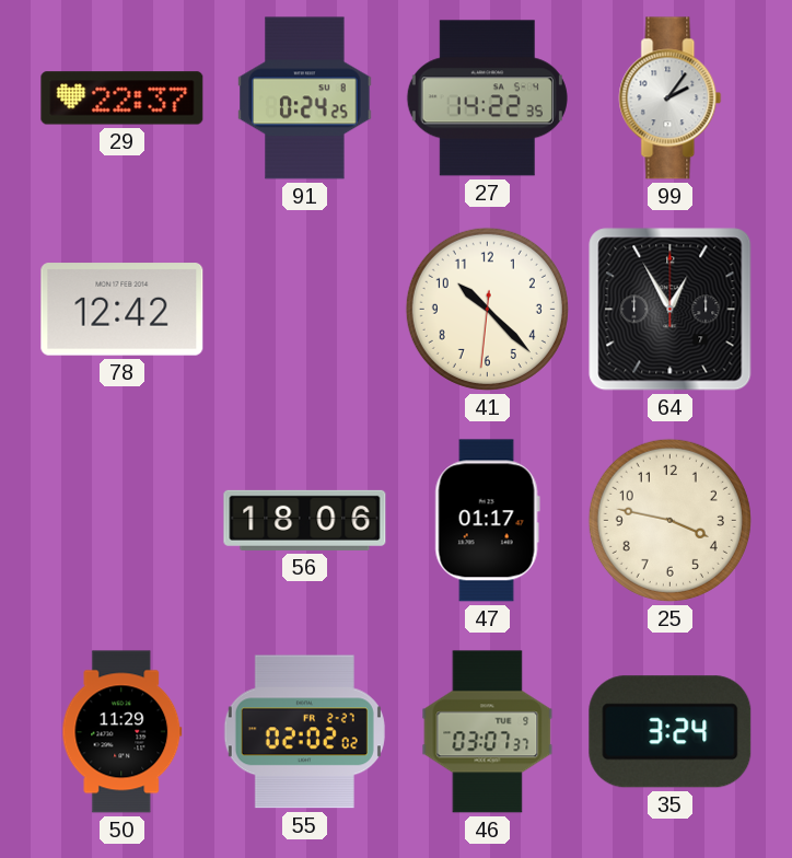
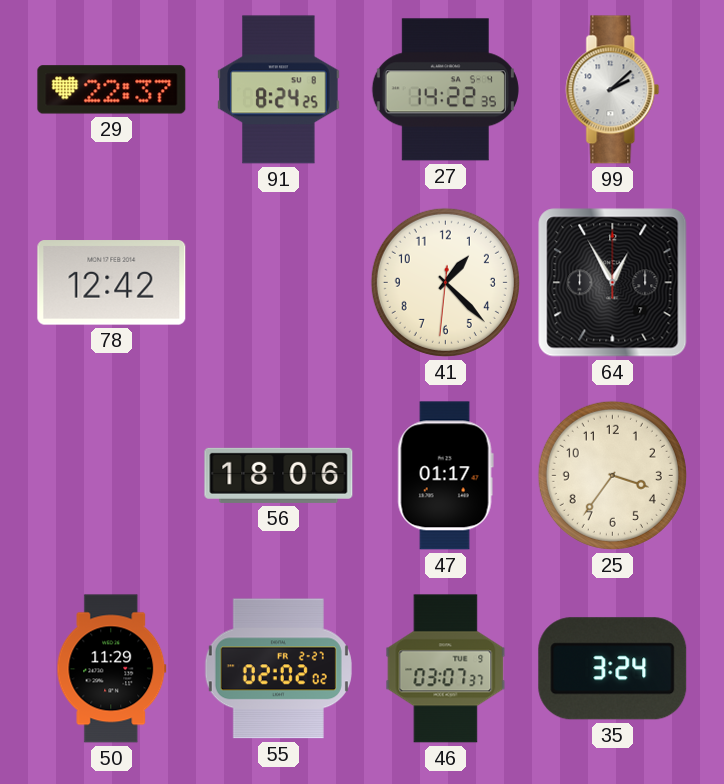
91: 0:24 -> 8:24 (279, 90)
99: 2:06 -> 2:08 (613, 90)
41: 10:22 -> 1:22 (445, 282)
25: 3:47 -> 3:36 (612, 475)
